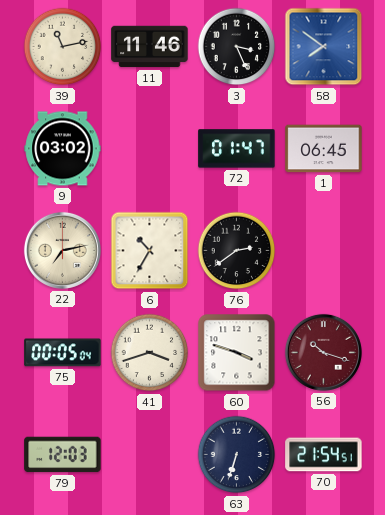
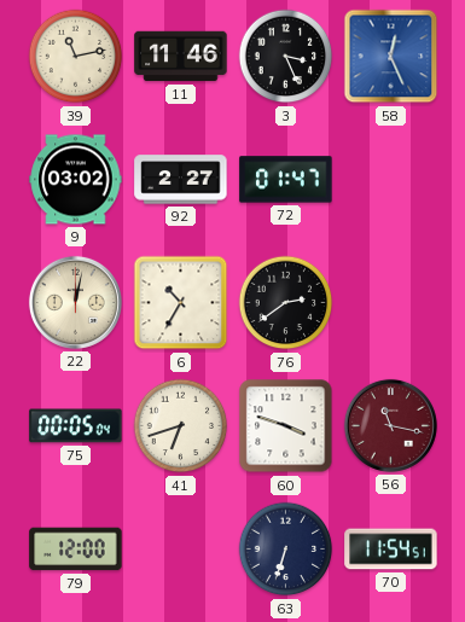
58: 7:51 -> 12:26 (391, 57)
92: none -> 2:27 (181, 180)
1: 06:45 -> none (324, 149)
22: 7:13 -> 12:02 (75, 302)
41: 3:42 -> 6:42 (181, 426)
56: 10:18 -> 11:17 (390, 425)
79: 12:03 -> 12:00 (76, 550)
70: 21:54 -> 11:54 (391, 550)
